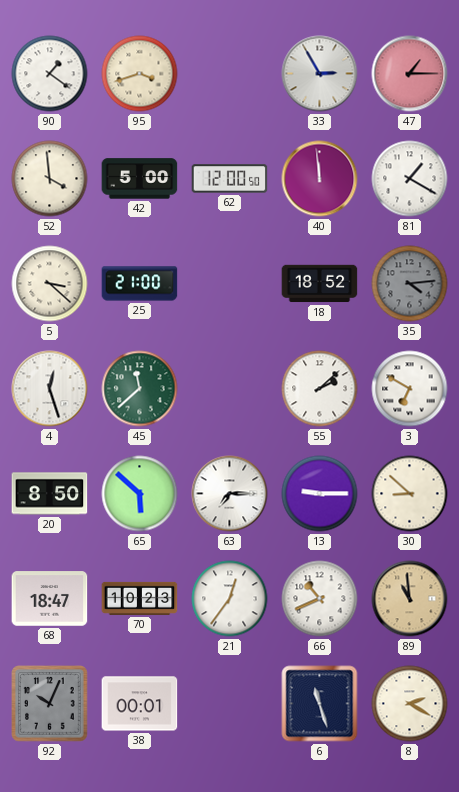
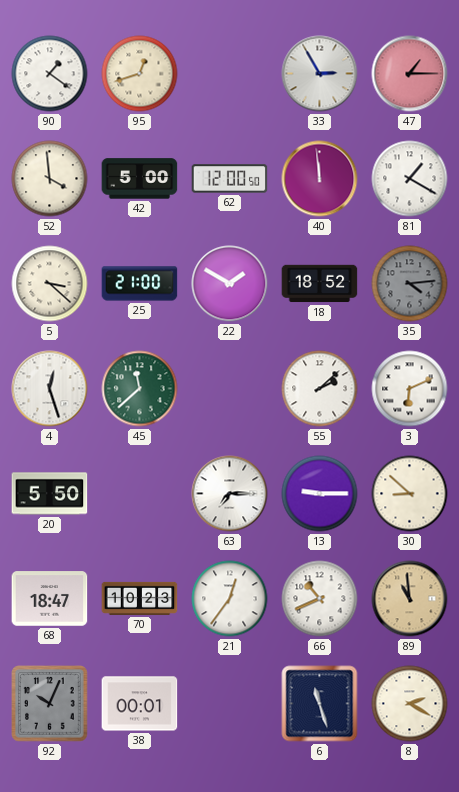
95: 3:42 -> 12:42 (140, 74)
22: none -> 1:50 (230, 284)
3: 6:50 -> 6:11 (410, 389)
20: 8:50 -> 5:50 (50, 494)
65: 5:52 -> none (140, 494)
